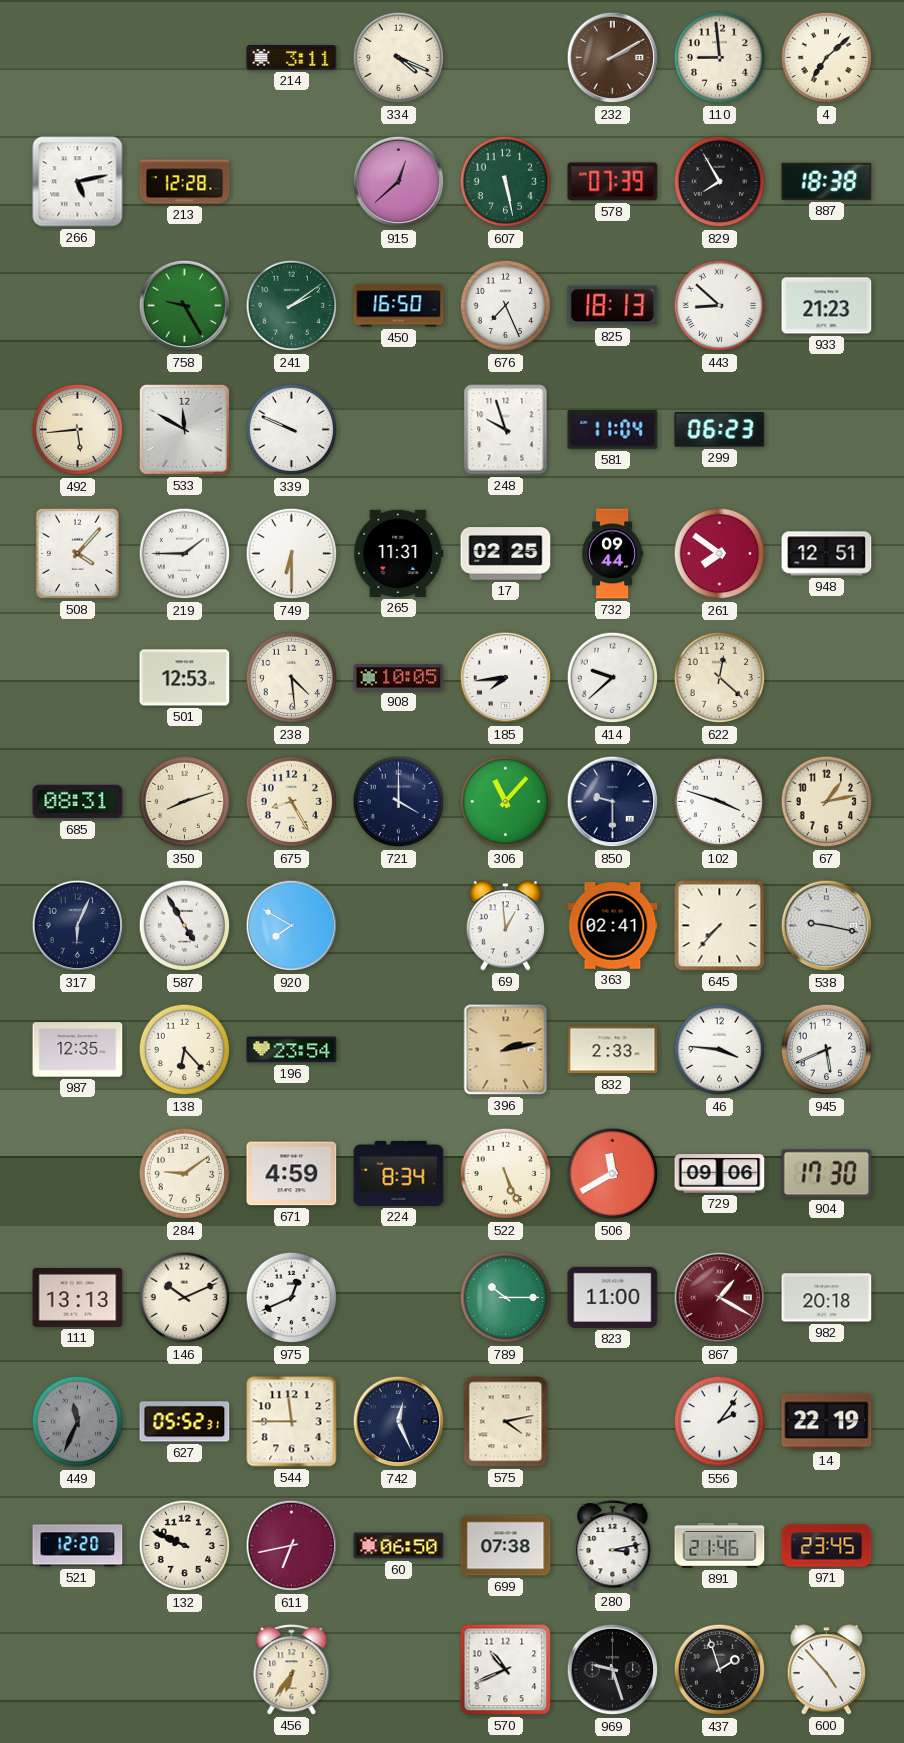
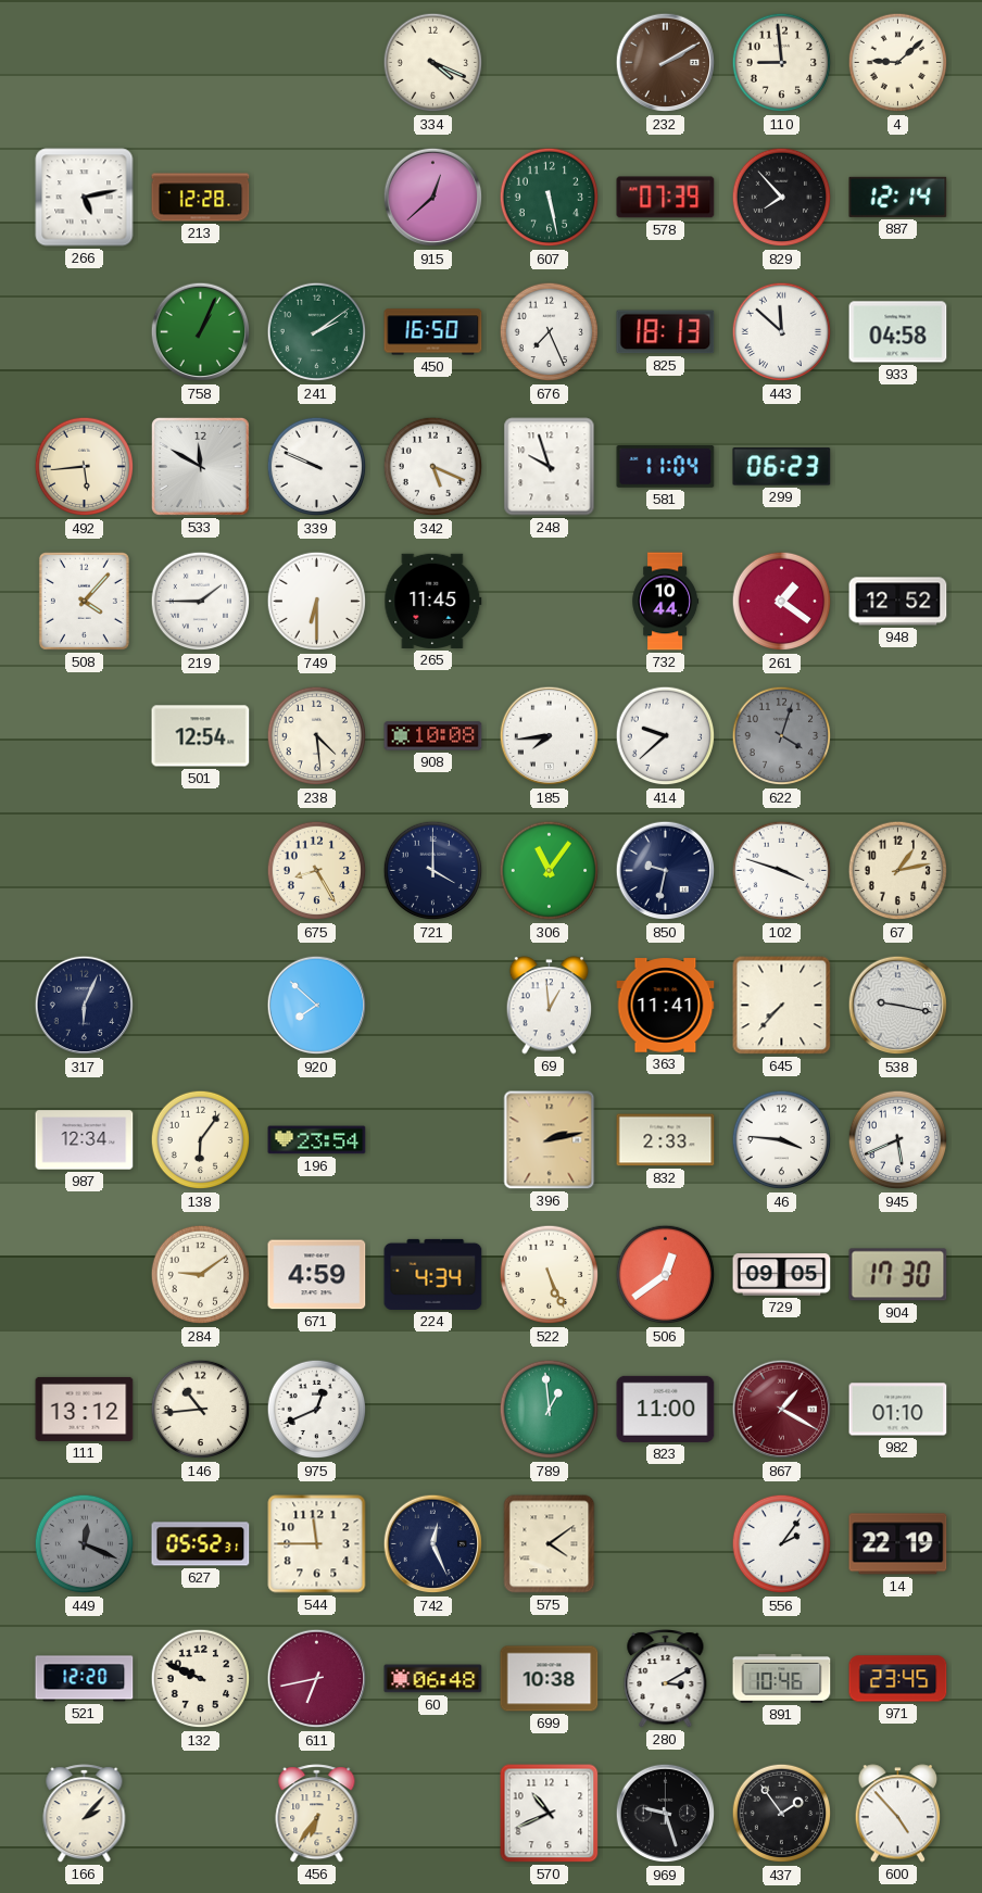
214: 3:11 -> none (292, 58)
4: 7:08 -> 9:08 (898, 63)
829: 7:55 -> 7:53 (782, 198)
887: 18:38 -> 12:14 (898, 197)
758: 9:25 -> 1:04 (201, 332)
443: 8:52 -> 11:52 (782, 332)
933: 21:23 -> 04:58 (898, 332)
342: none -> 5:19 (433, 467)
265: 11:31 -> 11:45 (433, 601)
17: 02:25 -> none (506, 554)
732: 09:44 -> 10:44 (666, 602)
261: 7:51 -> 1:21 (782, 602)
948: 12:51 -> 12:52 (898, 602)
501: 12:53 -> 12:54 (201, 736)
908: 10:05 -> 10:08 (433, 736)
622: 12:22 -> 4:03 (782, 736)
622 dial: cream -> grey (782, 736)
685: 08:31 -> none (78, 802)
350: 8:12 -> none (185, 802)
306: 11:07 -> 11:06 (550, 871)
850: 9:30 -> 9:32 (666, 871)
587: 4:55 -> none (185, 926)
920: 7:50 -> 7:52 (317, 1006)
363: 02:41 -> 11:41 (666, 1006)
987: 12:35 -> 12:34 (85, 1140)
138: 6:23 -> 6:06 (201, 1140)
224: 8:34 -> 4:34 (433, 1274)
506: 11:40 -> 12:39 (666, 1275)
729: 09:06 -> 09:05 (782, 1275)
111: 13:13 -> 13:12 (85, 1409)
146: 10:11 -> 10:44 (201, 1410)
789: 10:15 -> 12:59 (550, 1410)
982: 20:18 -> 01:10 (898, 1410)
449: 11:34 -> 12:19 (85, 1544)
575: 4:13 -> 4:09 (550, 1544)
60: 06:50 -> 06:48 (433, 1679)
699: 07:38 -> 10:38 (550, 1679)
280: 3:13 -> 3:10 (666, 1679)
891: 21:46 -> 10:46 (782, 1679)
166: none -> 2:07 (85, 1814)
437: 1:57 -> 1:54 (782, 1814)
